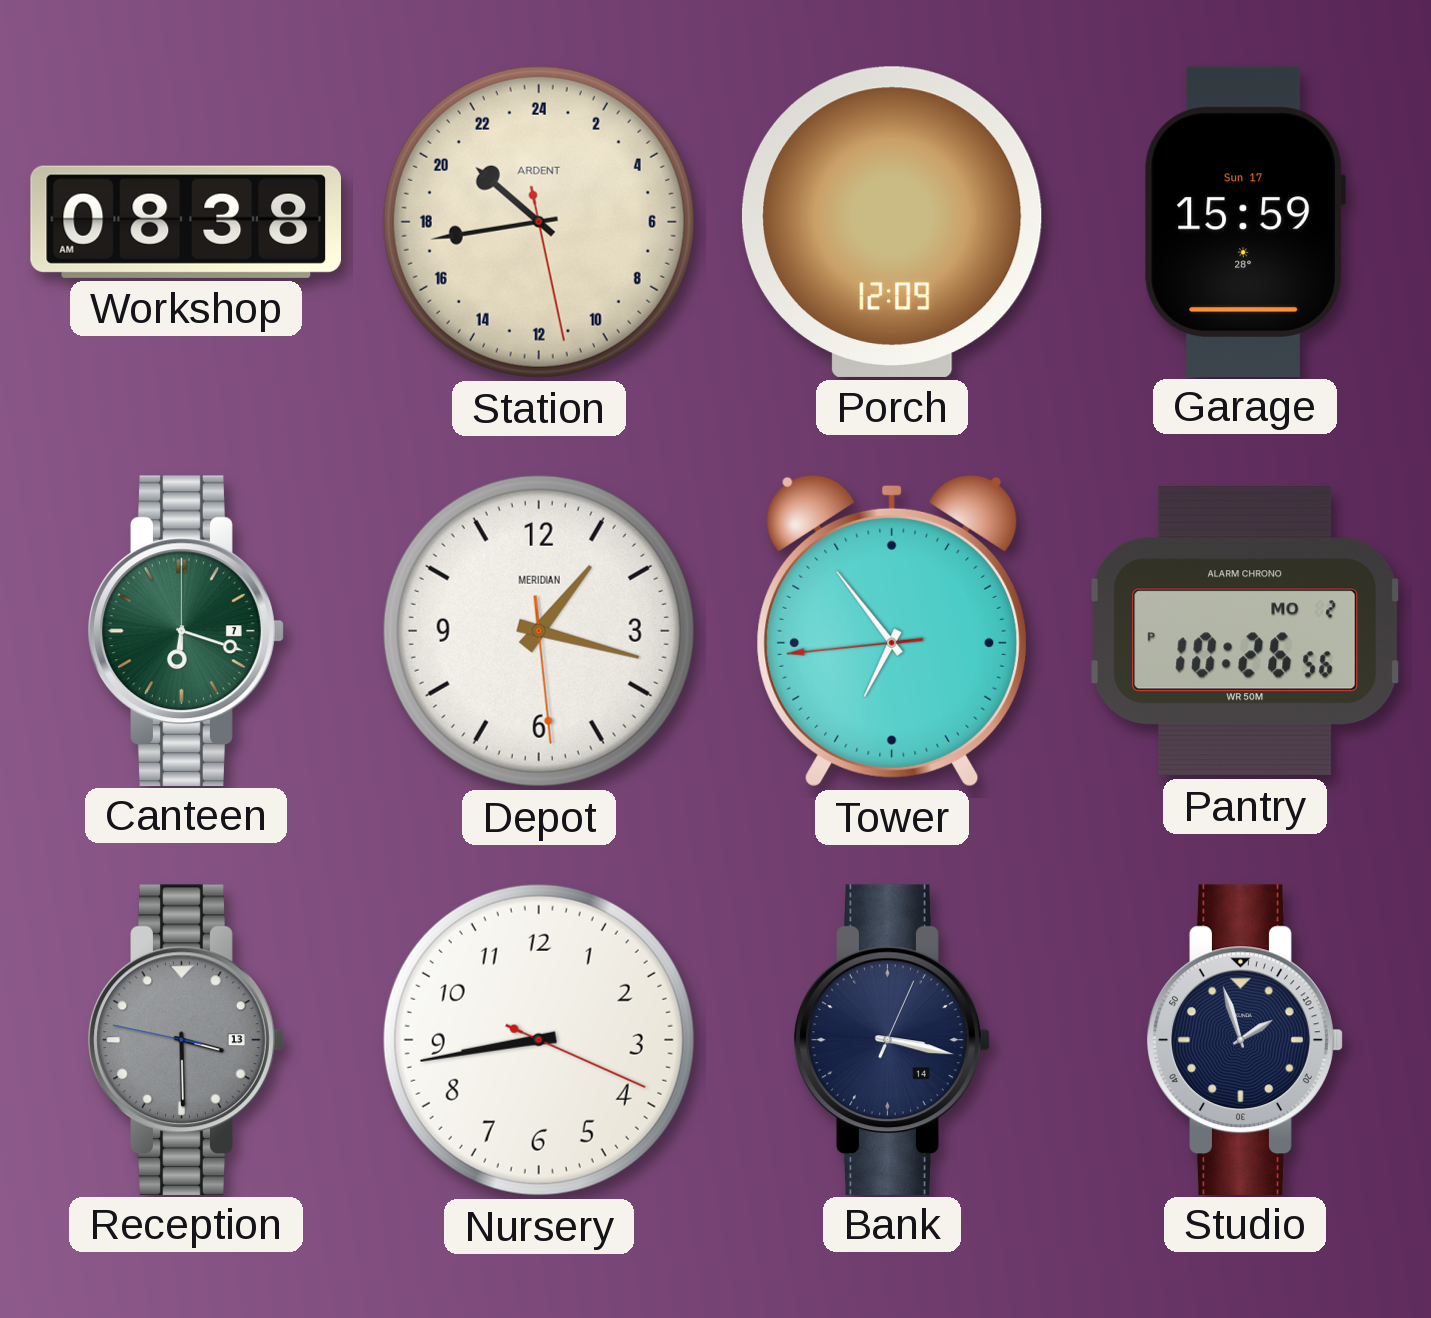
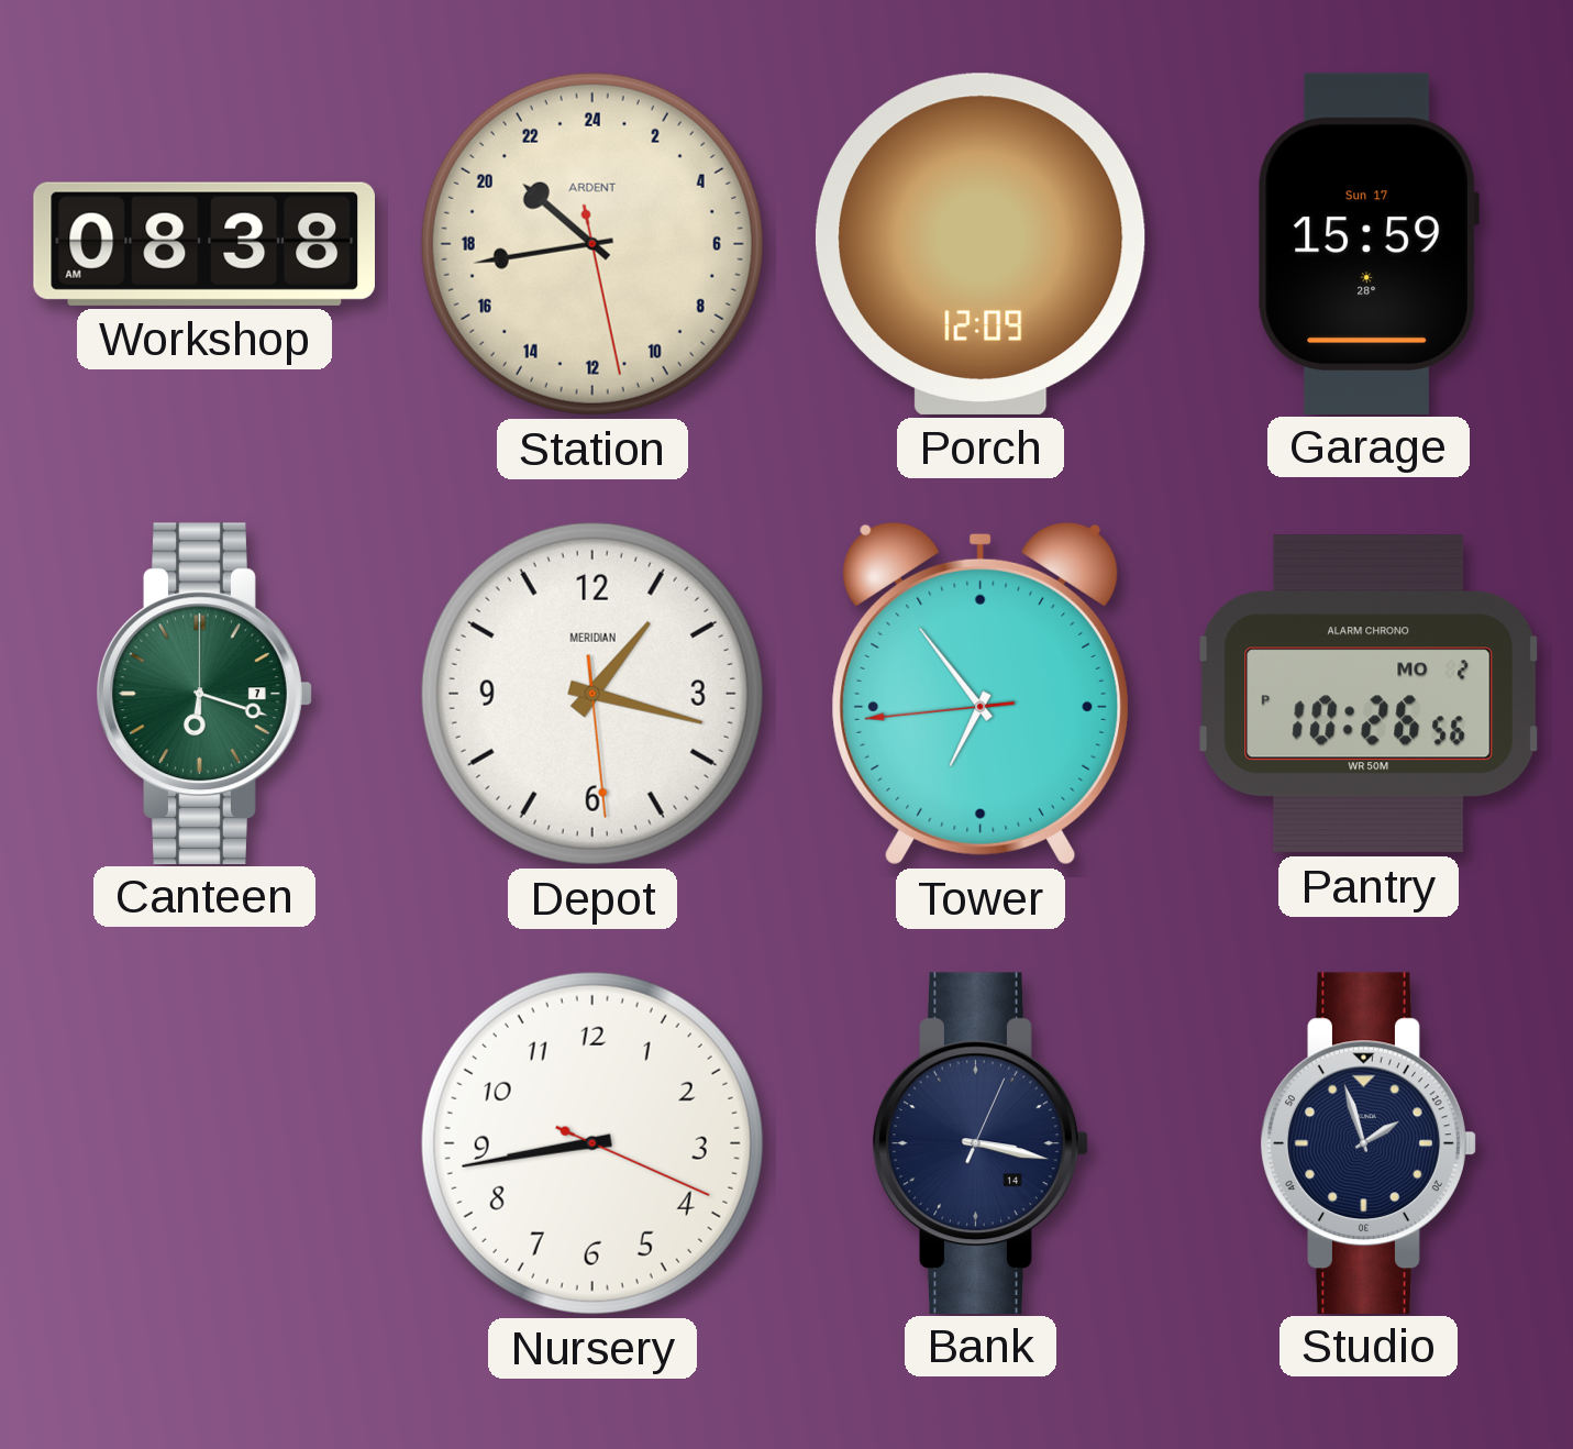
Reception: 3:29 -> none (186, 1039)
